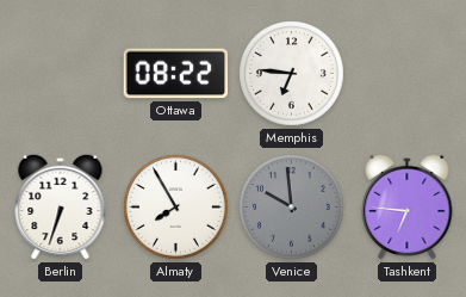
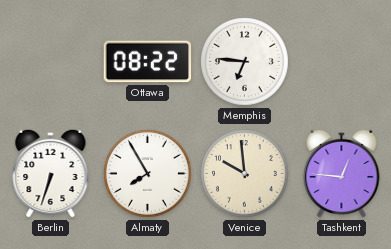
Venice dial: grey -> cream (245, 174)
Tashkent: 6:46 -> 12:46 (342, 173)
